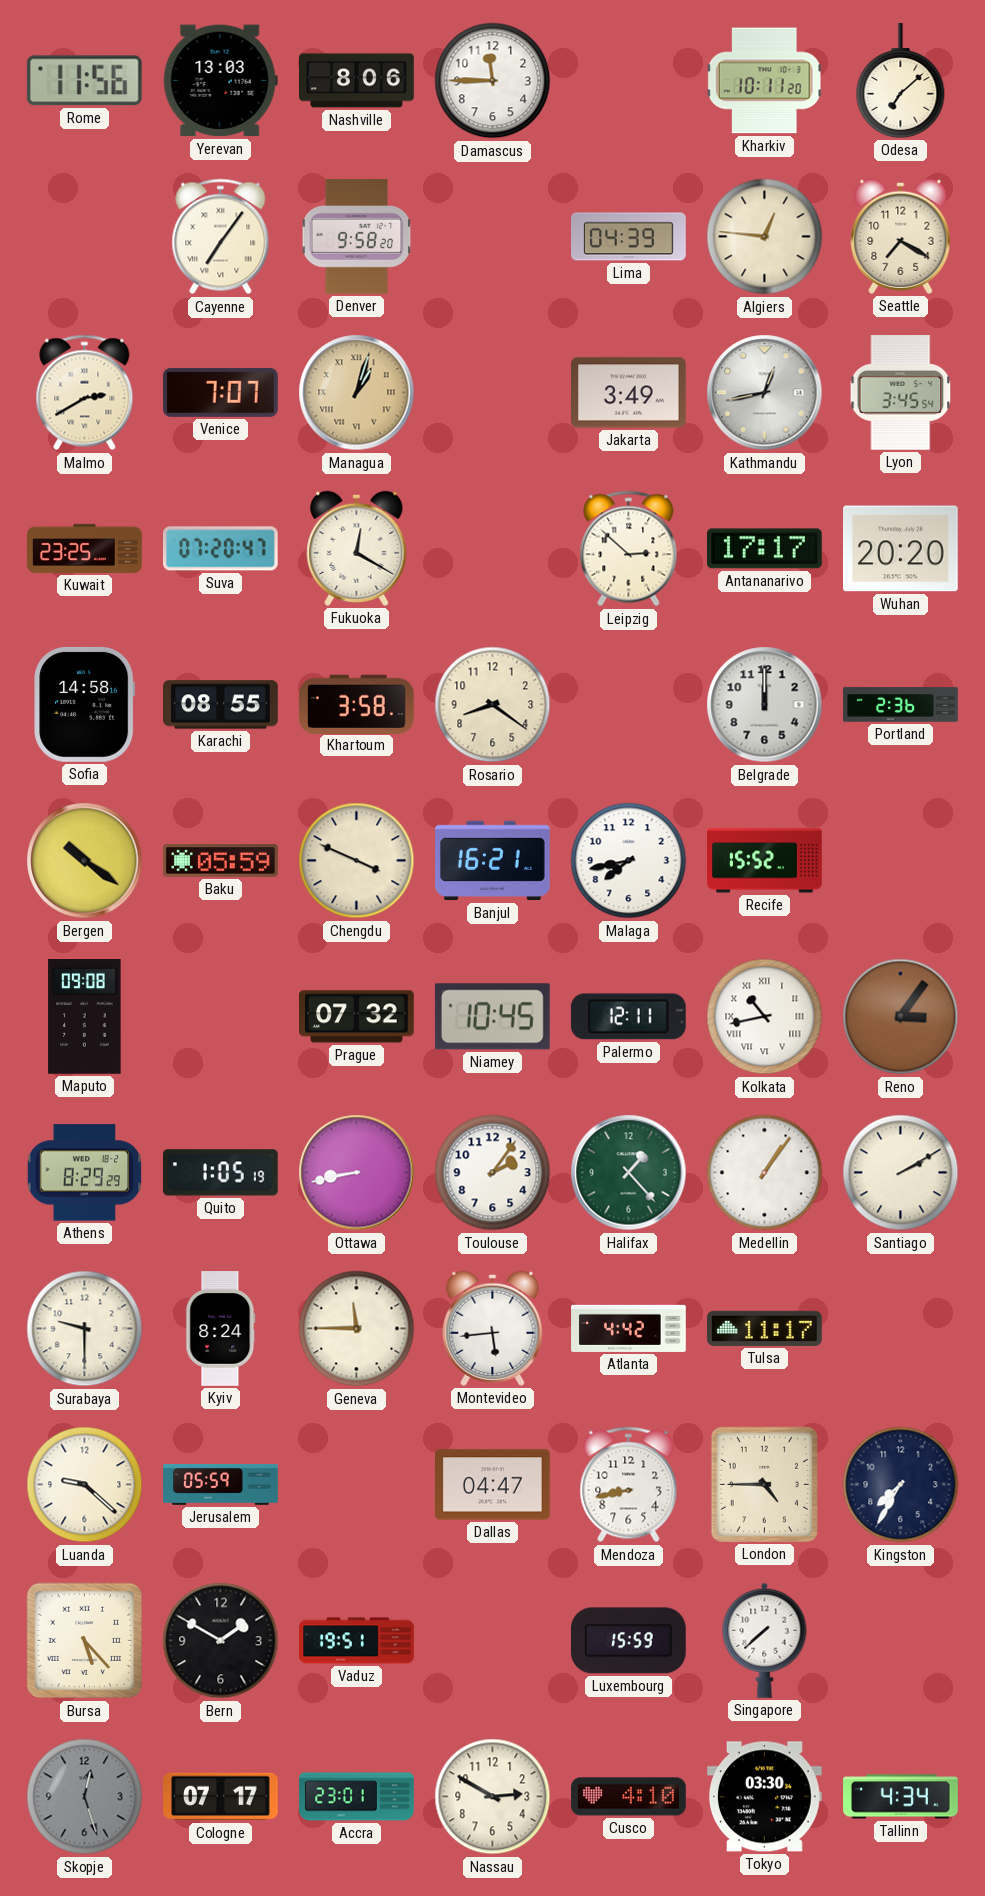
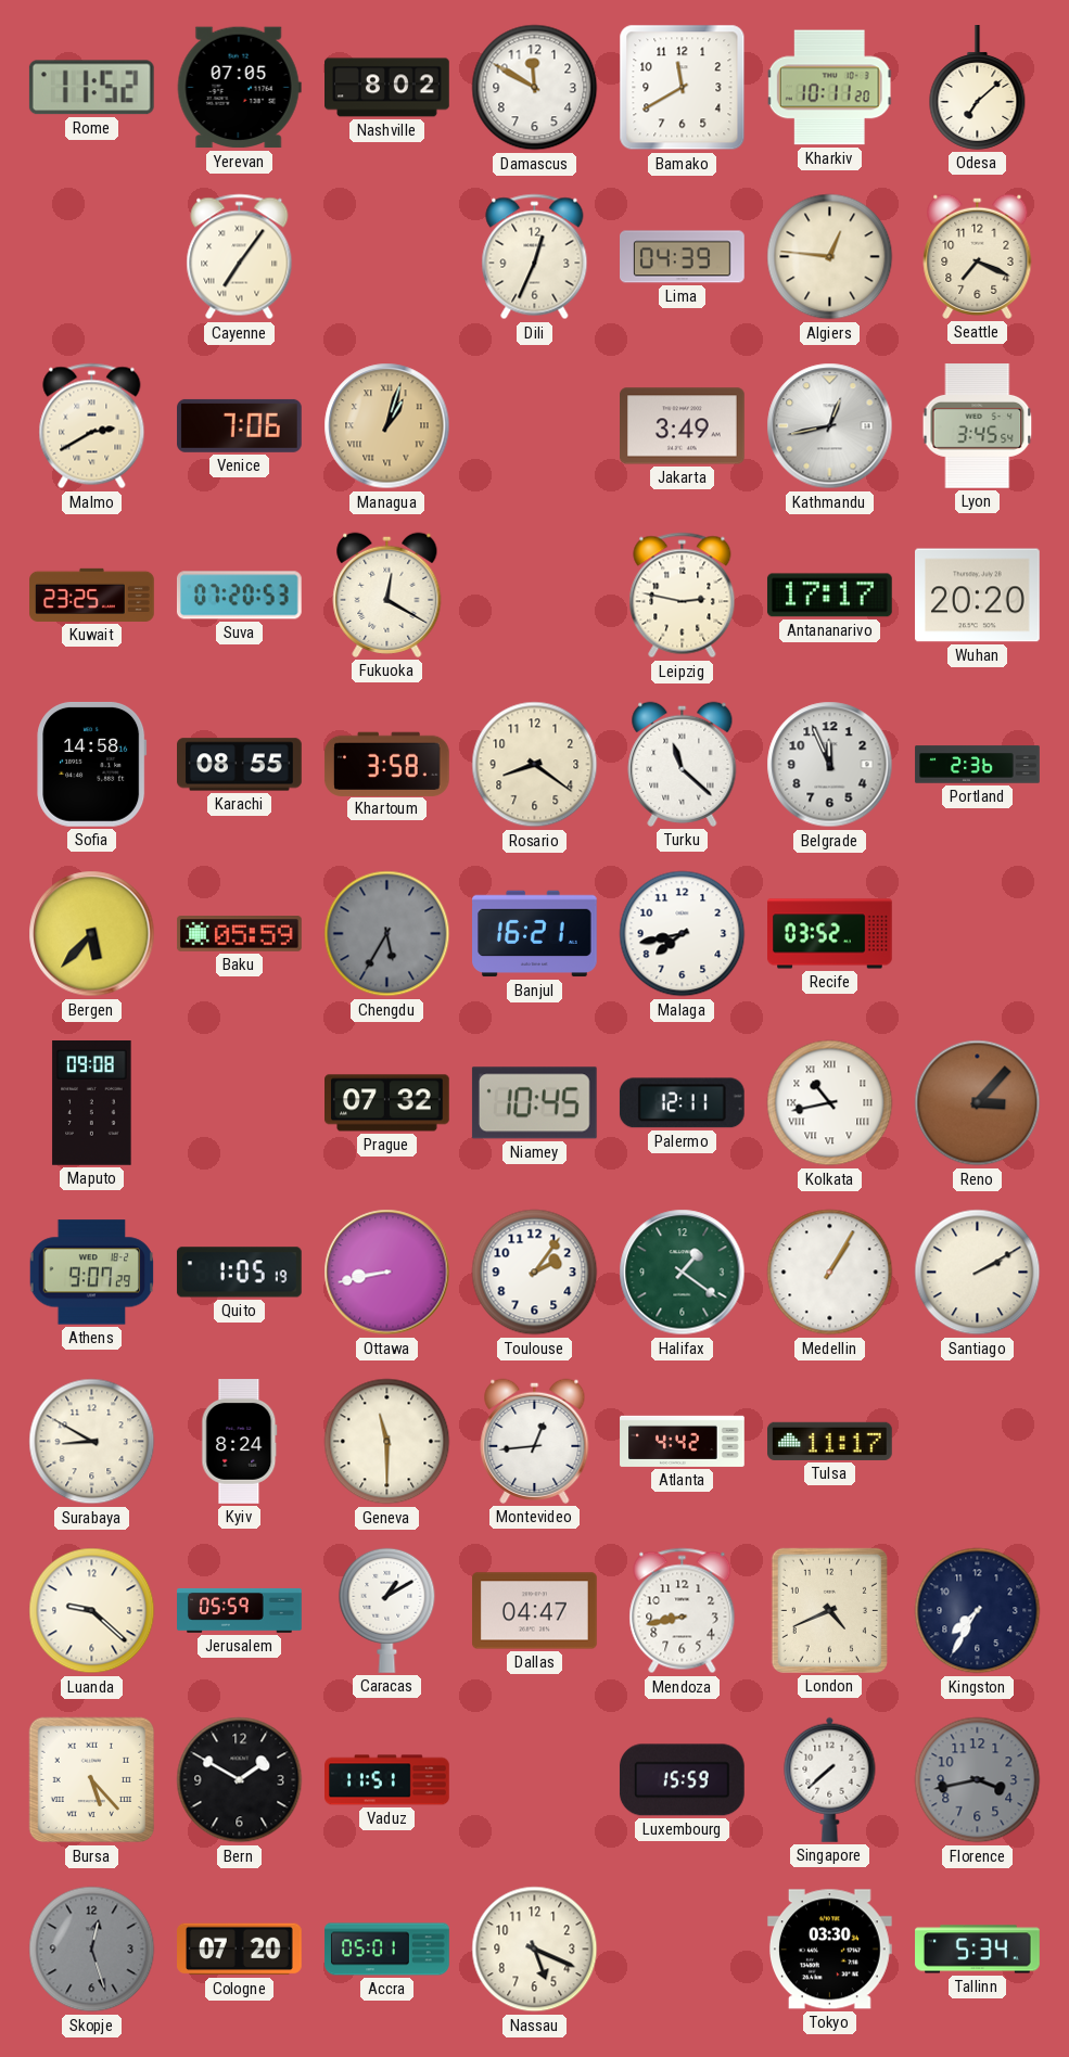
Rome: 11:56 -> 11:52 (91, 88)
Yerevan: 13:03 -> 07:05 (239, 88)
Nashville: 8:06 -> 8:02 (387, 88)
Damascus: 11:45 -> 11:50 (535, 88)
Bamako: none -> 11:40 (683, 88)
Denver: 9:58 -> none (357, 237)
Dili: none -> 12:34 (535, 257)
Seattle: 7:20 -> 7:19 (978, 256)
Venice: 7:07 -> 7:06 (240, 425)
Suva: 07:20:47 -> 07:20:53 (239, 596)
Leipzig: 2:52 -> 2:47 (683, 596)
Turku: none -> 11:22 (683, 764)
Belgrade: 12:00 -> 11:56 (830, 765)
Bergen: 10:21 -> 5:37 (92, 934)
Chengdu: 3:49 -> 5:35 (387, 934)
Chengdu dial: cream -> grey (387, 934)
Recife: 15:52 -> 03:52 (830, 934)
Reno: 3:06 -> 3:07 (978, 1103)
Athens: 8:29 -> 9:07 (92, 1273)
Halifax: 1:23 -> 1:21 (683, 1273)
Medellin: 1:06 -> 1:05 (830, 1273)
Surabaya: 9:30 -> 8:50 (92, 1442)
Geneva: 11:45 -> 11:30 (387, 1442)
Montevideo: 5:44 -> 12:44 (535, 1441)
Caracas: none -> 1:10 (387, 1610)
London: 4:45 -> 4:41 (829, 1610)
Vaduz: 19:51 -> 11:51 (387, 1780)
Florence: none -> 3:43 (978, 1780)
Cologne: 07:17 -> 07:20 (240, 1950)
Accra: 23:01 -> 05:01 (387, 1950)
Nassau: 2:50 -> 5:19 (535, 1950)
Cusco: 4:10 -> none (629, 1797)
Tallinn: 4:34 -> 5:34 (978, 1950)
